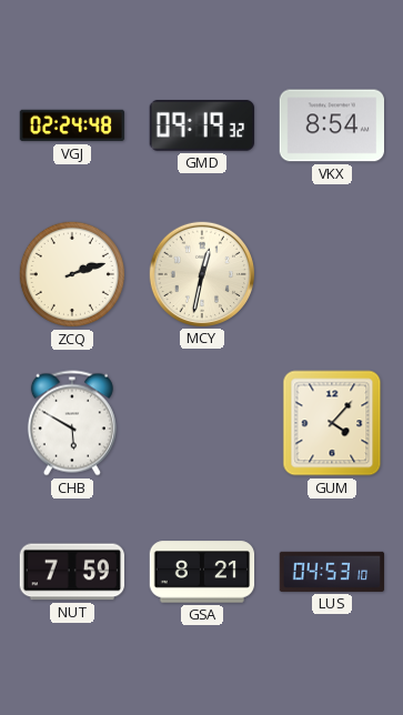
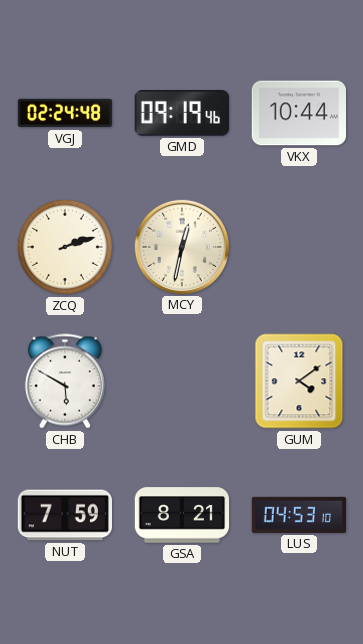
GMD: 09:19:32 -> 09:19:46 (182, 114)
VKX: 8:54 -> 10:44 (298, 113)
GUM: 4:07 -> 4:09 (299, 381)
